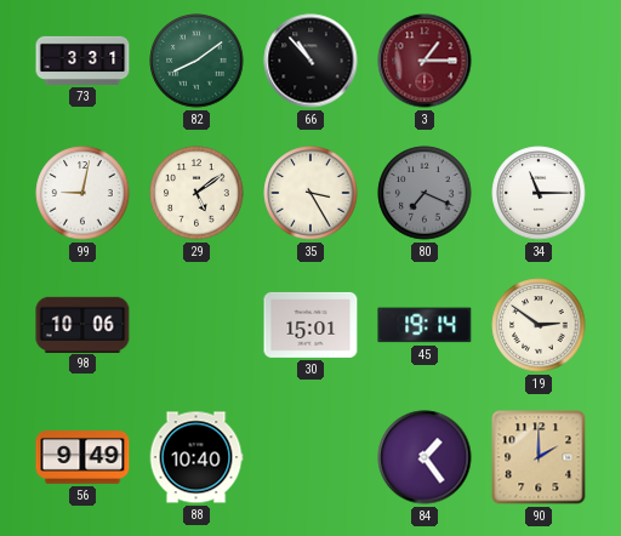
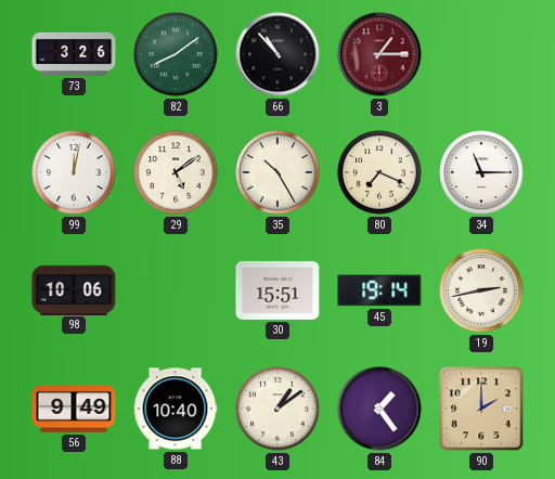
73: 3:31 -> 3:26 (74, 54)
99: 9:02 -> 12:02 (74, 172)
35: 3:25 -> 10:25 (277, 172)
80 dial: grey -> cream (379, 172)
30: 15:01 -> 15:51 (277, 290)
19: 2:51 -> 2:43 (481, 290)
43: none -> 1:09 (277, 409)
